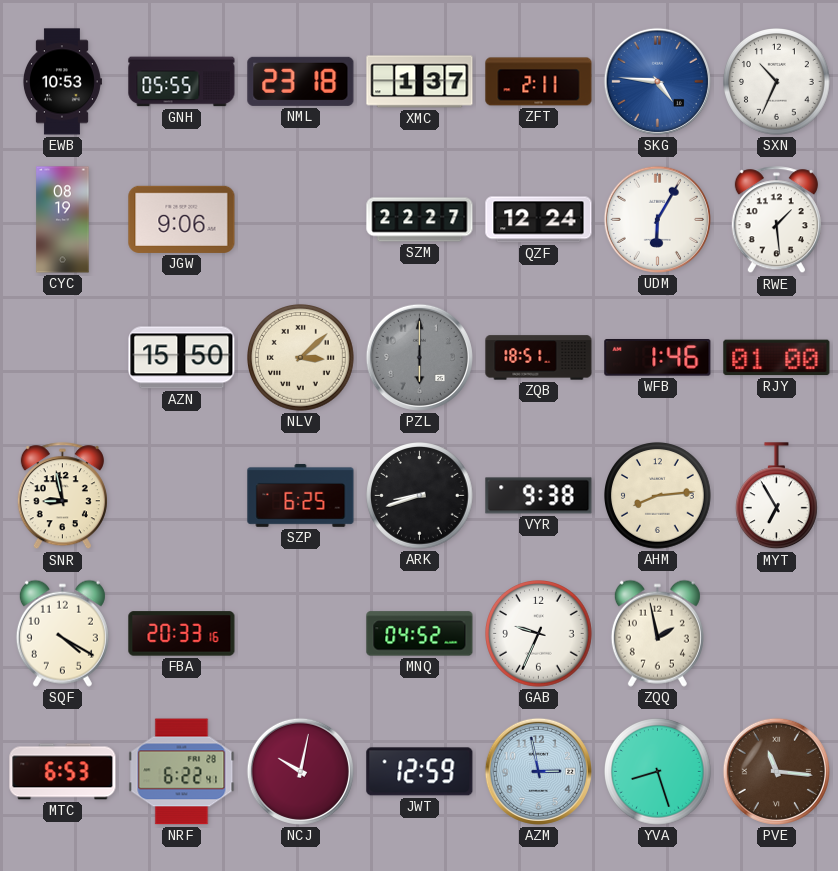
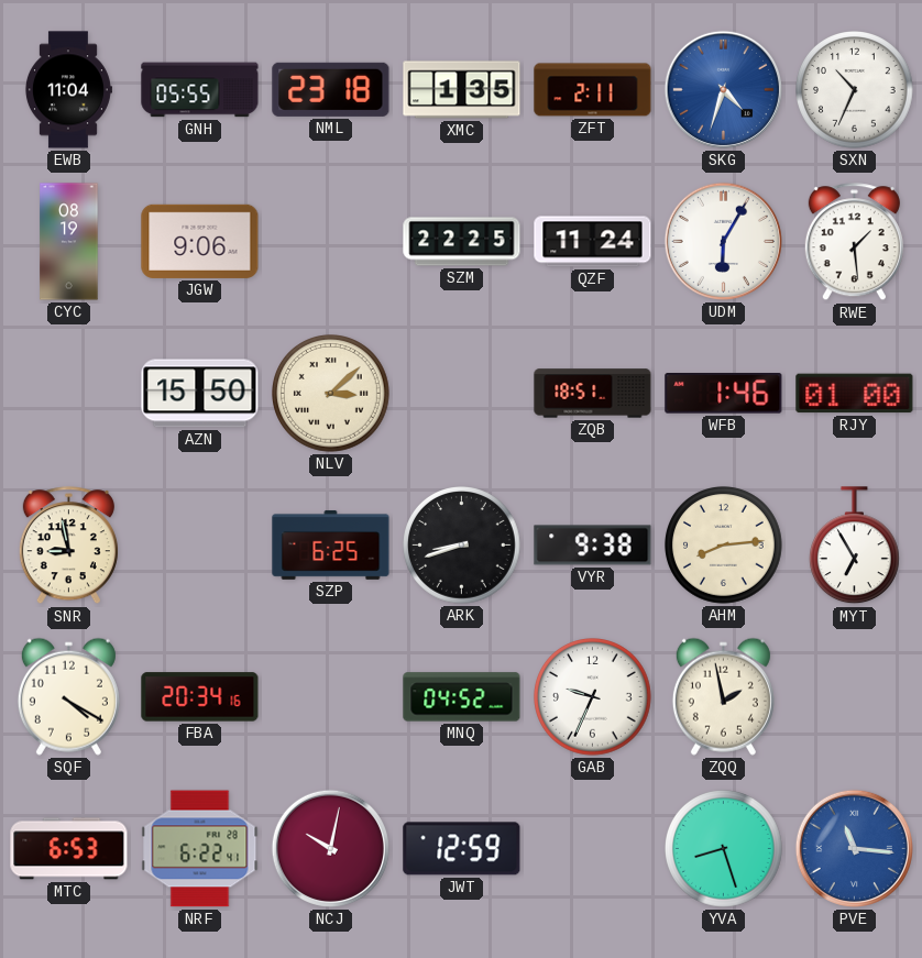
EWB: 10:53 -> 11:04 (68, 90)
XMC: 1:37 -> 1:35 (462, 90)
SKG: 4:46 -> 4:33 (723, 89)
SZM: 22:27 -> 22:25 (462, 242)
QZF: 12:24 -> 11:24 (593, 242)
PZL: 6:00 -> none (419, 357)
FBA: 20:33 -> 20:34 (200, 697)
AZM: 2:58 -> none (538, 771)
PVE dial: brown -> blue (854, 848)
